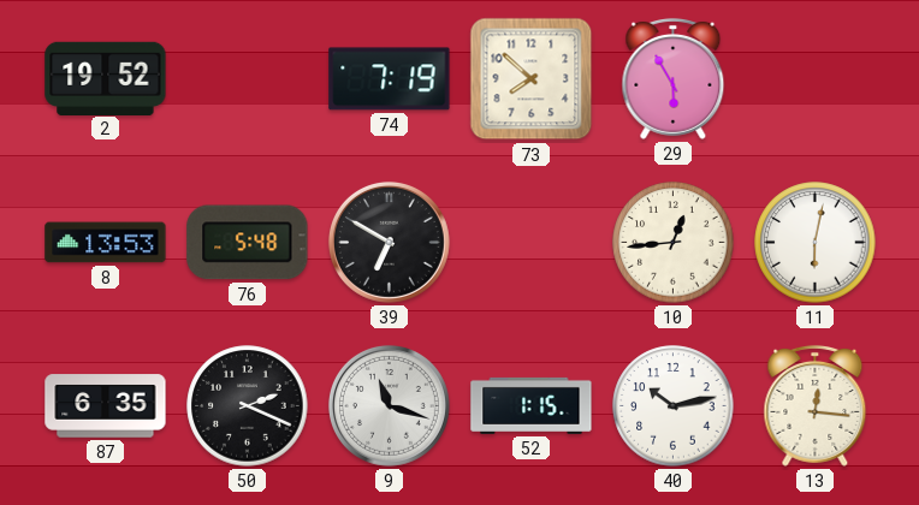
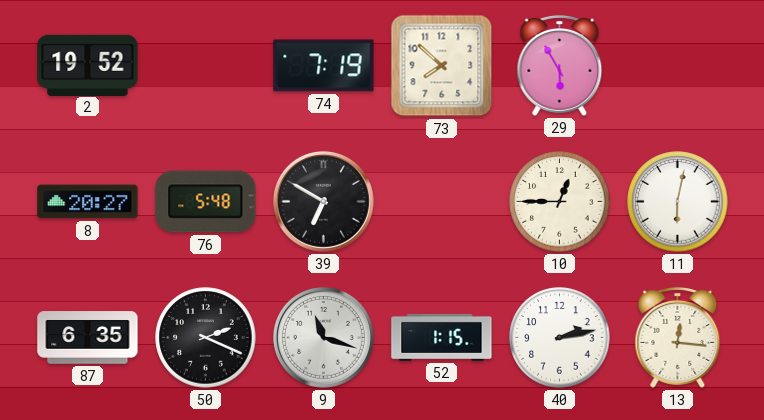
8: 13:53 -> 20:27 (88, 202)
10: 12:44 -> 12:45 (560, 202)
40: 10:13 -> 2:13 (560, 338)
